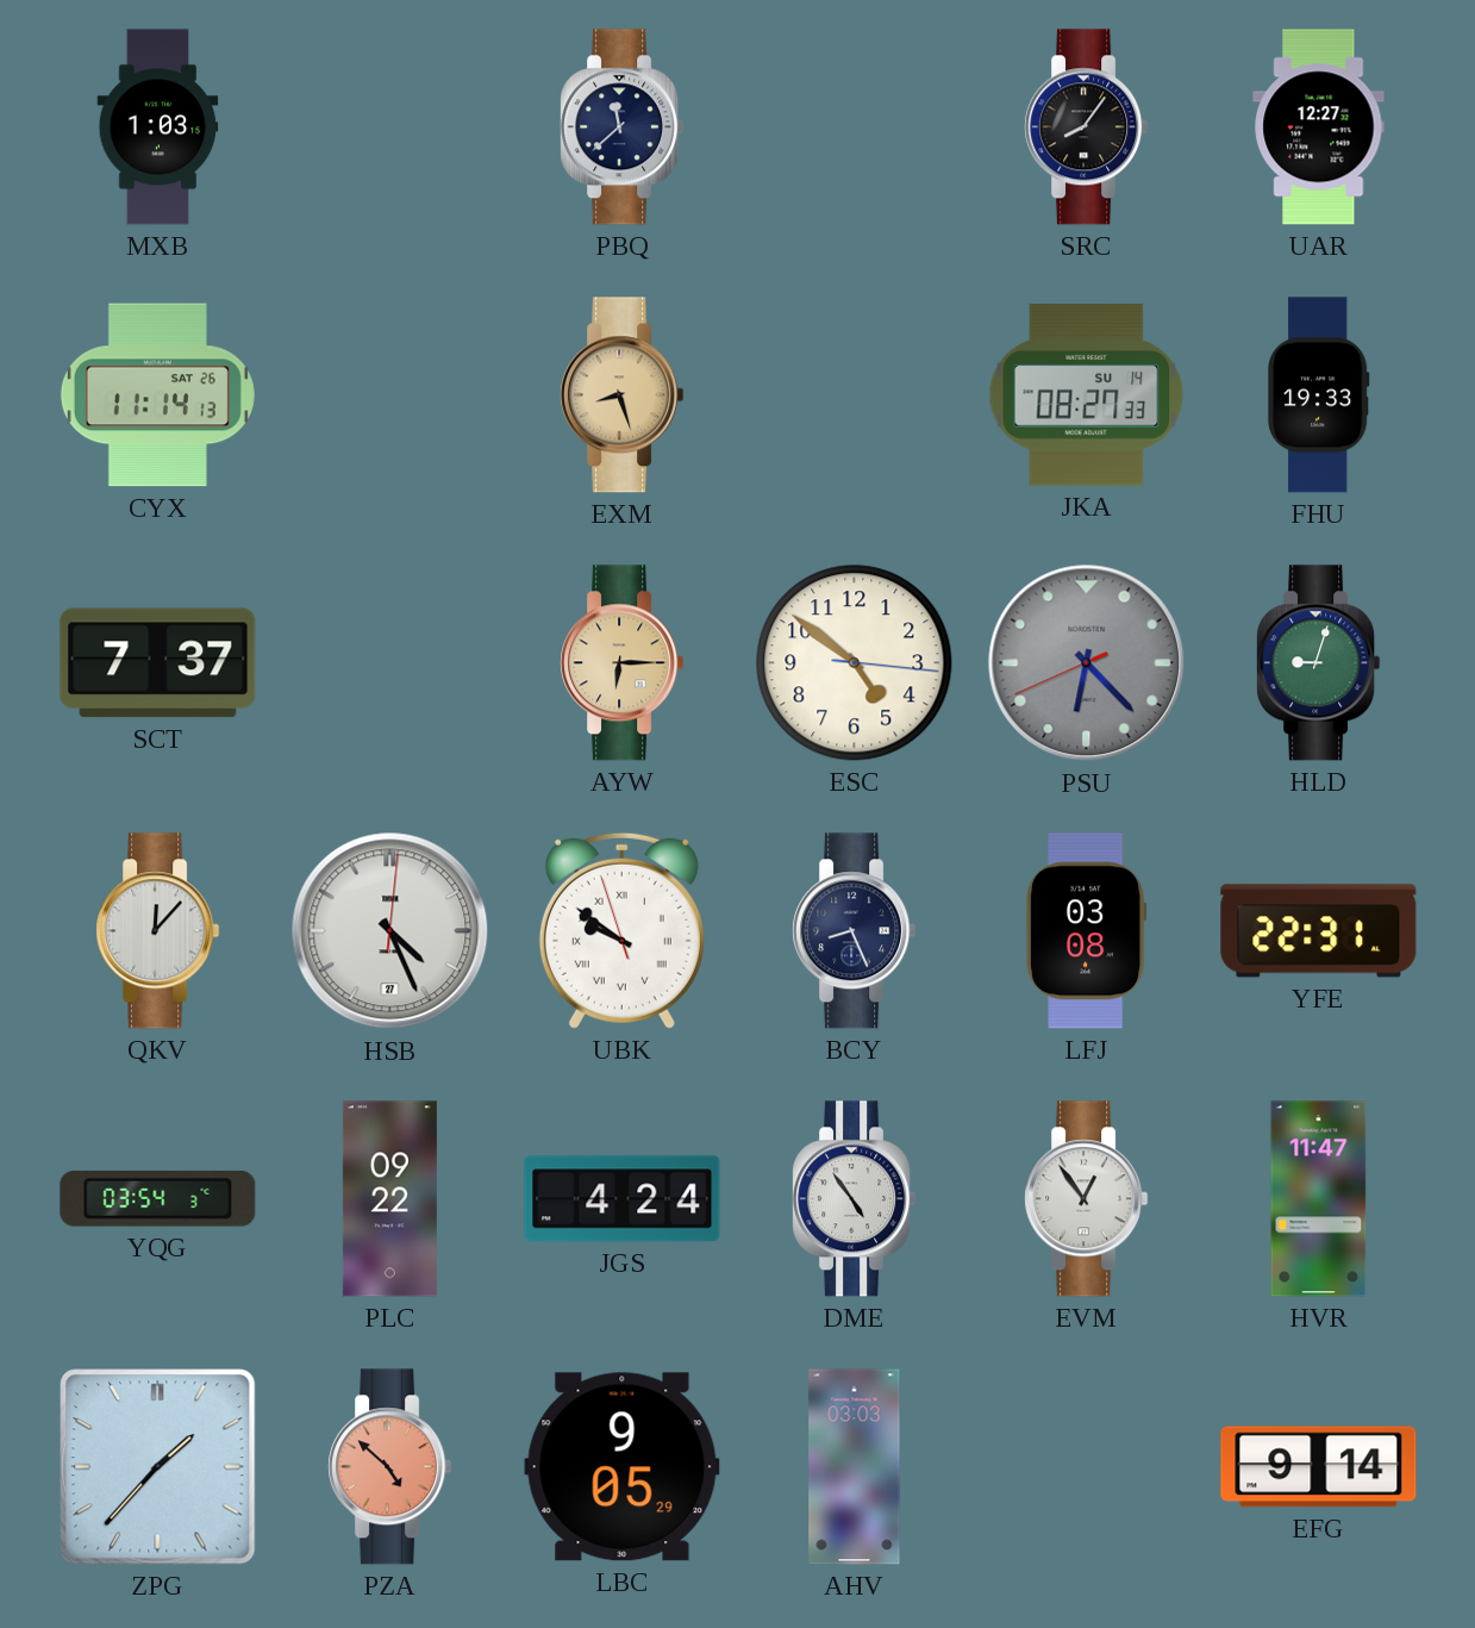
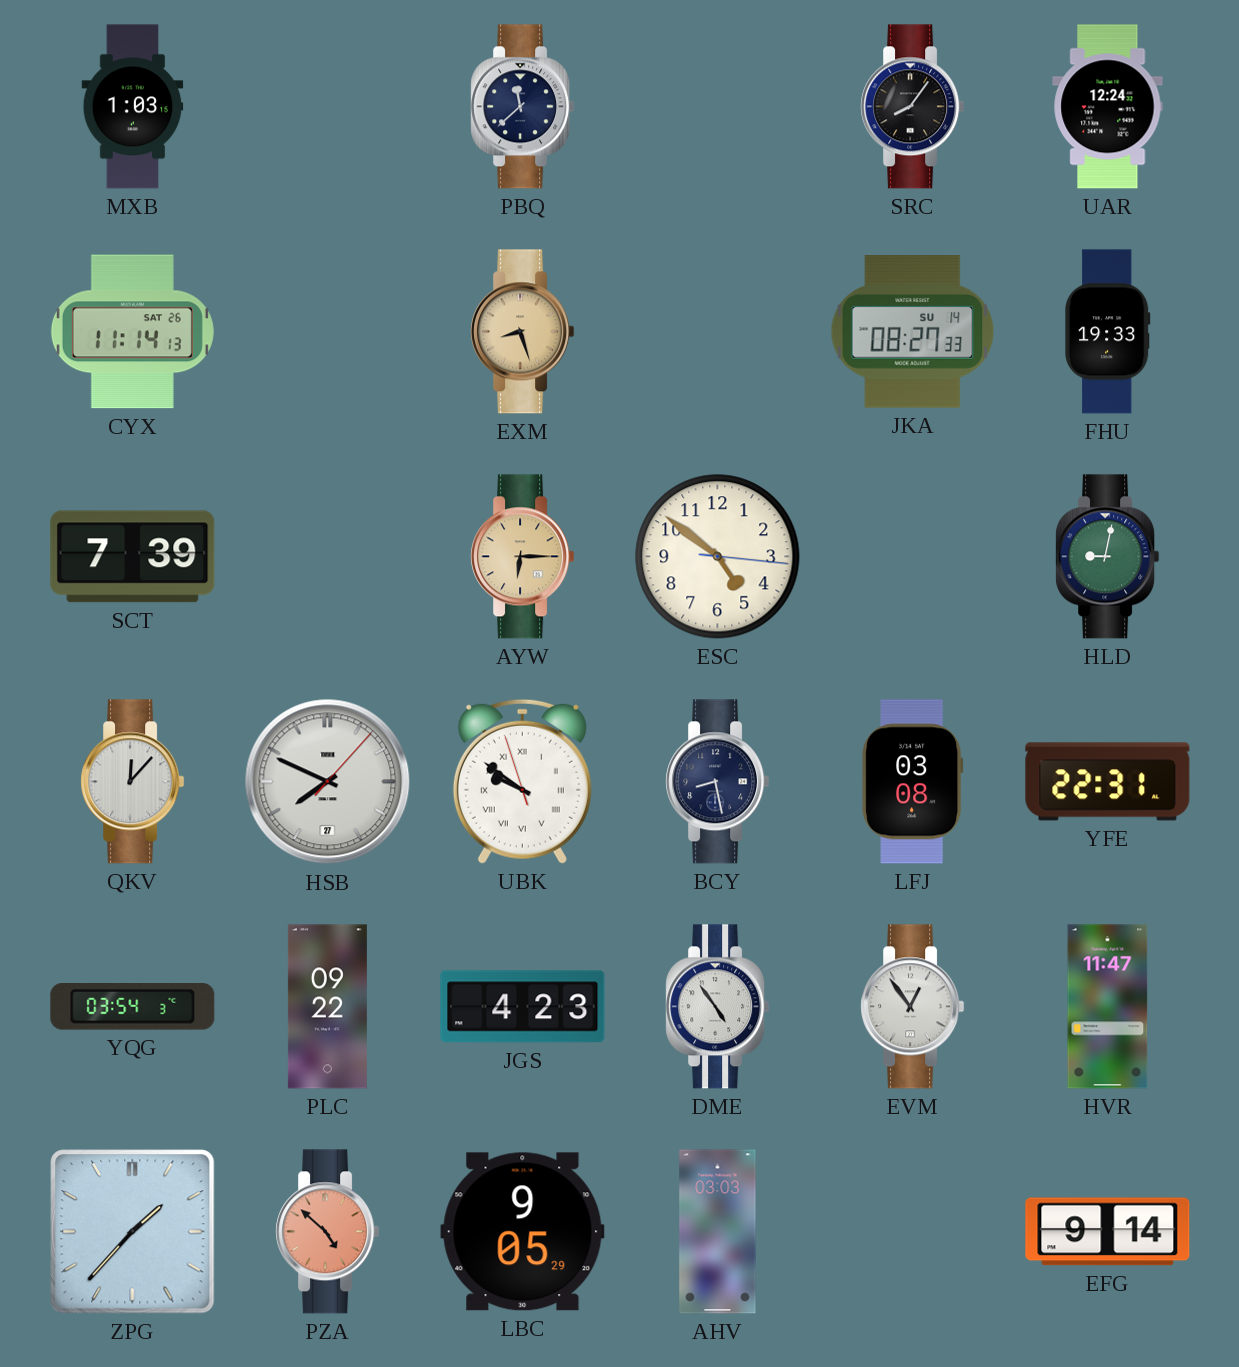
UAR: 12:27 -> 12:24 (1108, 107)
SCT: 7:37 -> 7:39 (133, 557)
PSU: 6:22 -> none (1087, 663)
HLD: 9:03 -> 9:02 (1108, 557)
HSB: 4:26 -> 7:49 (328, 782)
BCY: 8:26 -> 8:28 (718, 782)
JGS: 4:24 -> 4:23 (523, 1007)
